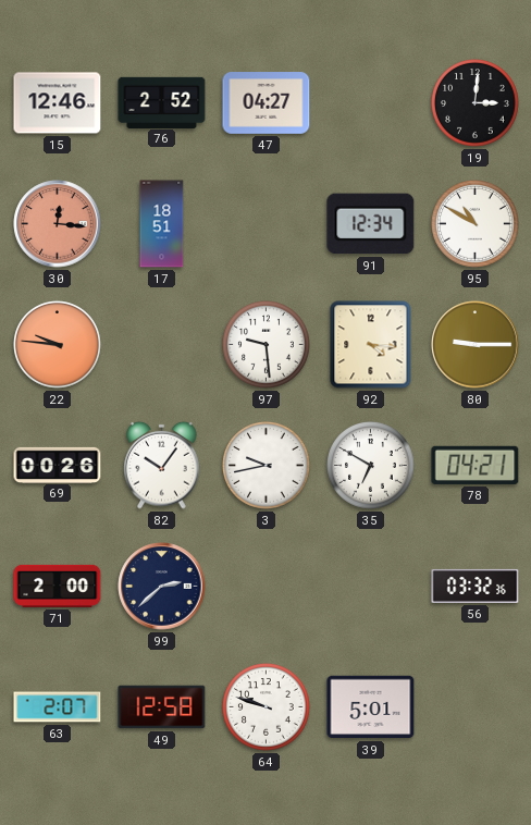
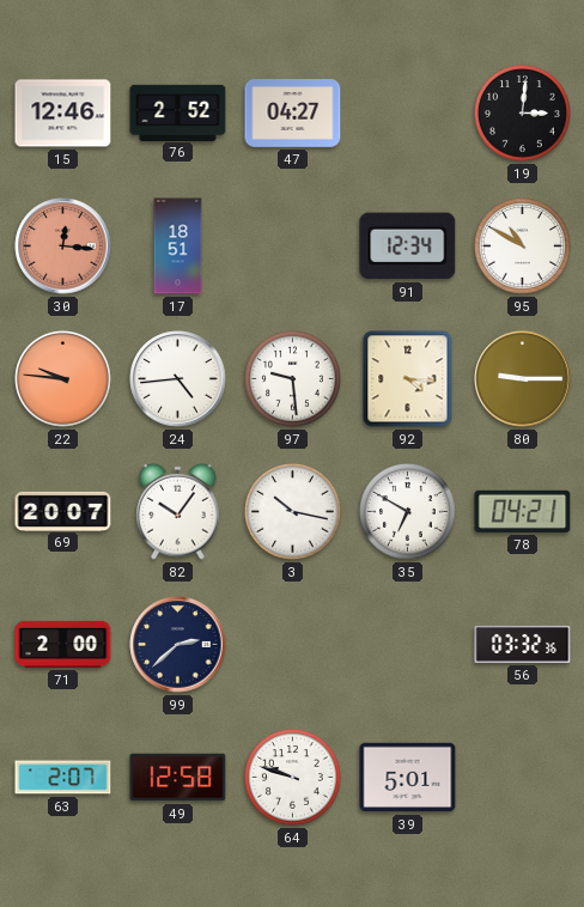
24: none -> 4:44 (178, 379)
69: 00:26 -> 20:07 (63, 511)
3: 9:43 -> 10:17 (293, 512)
